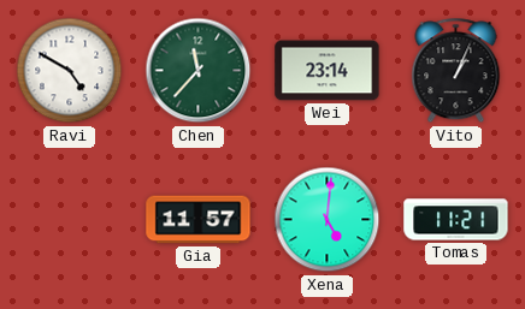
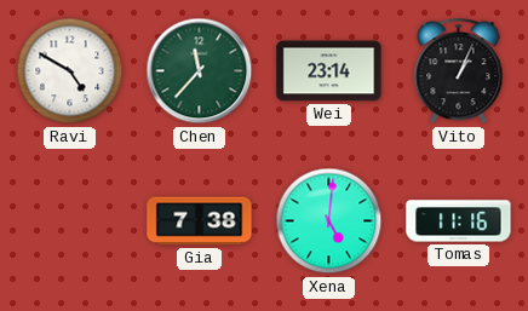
Gia: 11:57 -> 7:38 (200, 221)
Tomas: 11:21 -> 11:16 (459, 221)
